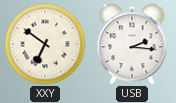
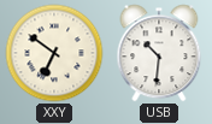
USB: 2:16 -> 10:31 (159, 53)
